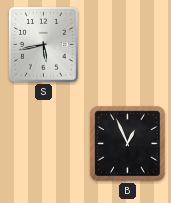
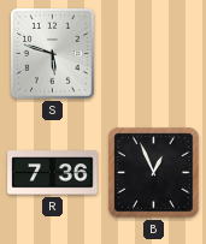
S: 5:43 -> 5:48 (53, 54)
R: none -> 7:36 (53, 173)
